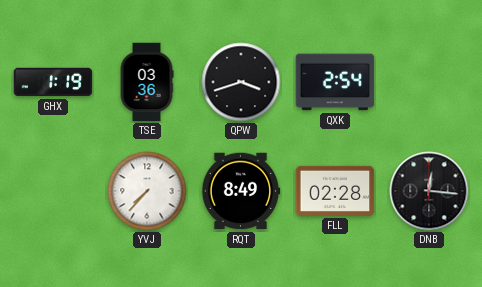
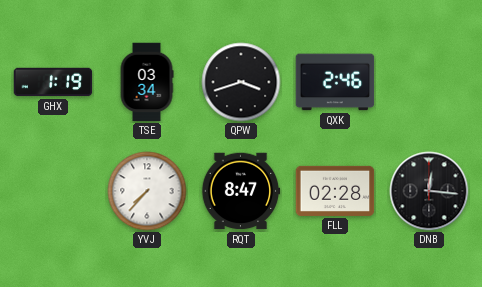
TSE: 03:36 -> 03:34 (147, 82)
QXK: 2:54 -> 2:46 (335, 82)
RQT: 8:49 -> 8:47 (241, 191)
